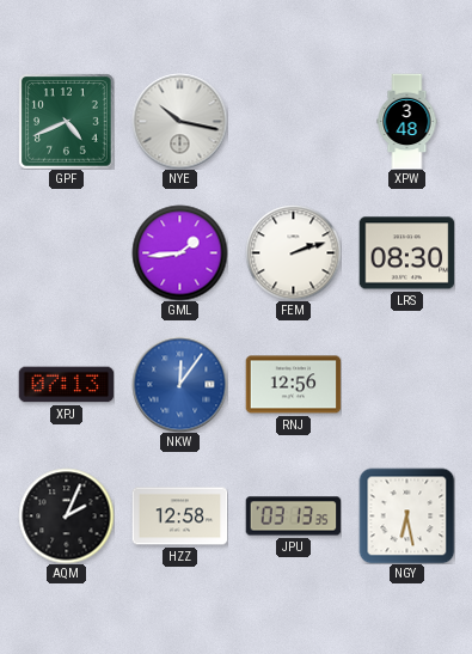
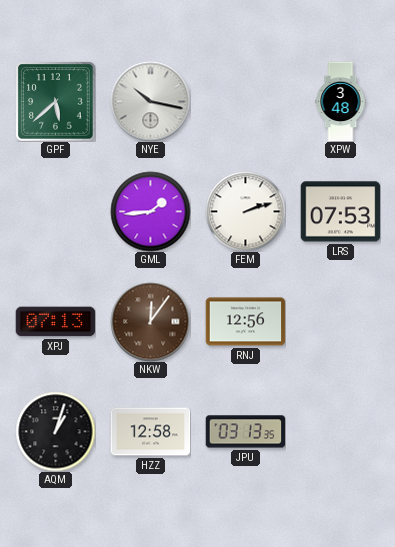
GPF: 4:41 -> 5:38 (55, 101)
LRS: 08:30 -> 07:53 (340, 212)
NKW dial: blue -> brown (150, 321)
AQM: 2:04 -> 1:03 (55, 431)
NGY: 6:28 -> none (406, 515)
